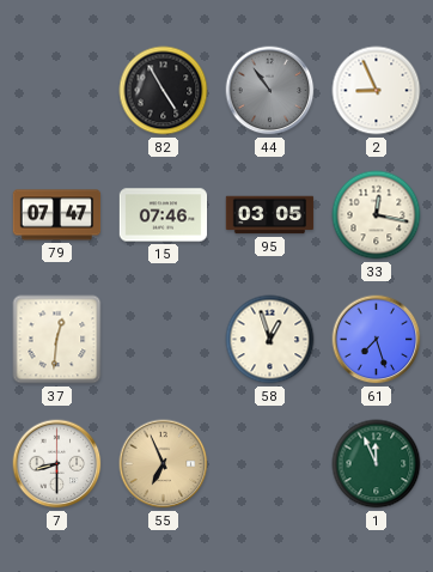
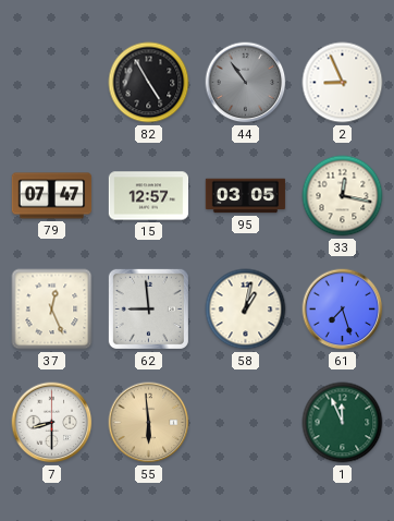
15: 07:46 -> 12:57 (149, 196)
37: 12:31 -> 12:26 (52, 310)
62: none -> 8:59 (148, 308)
58: 12:57 -> 1:02 (246, 310)
55: 6:56 -> 5:59 (149, 423)
